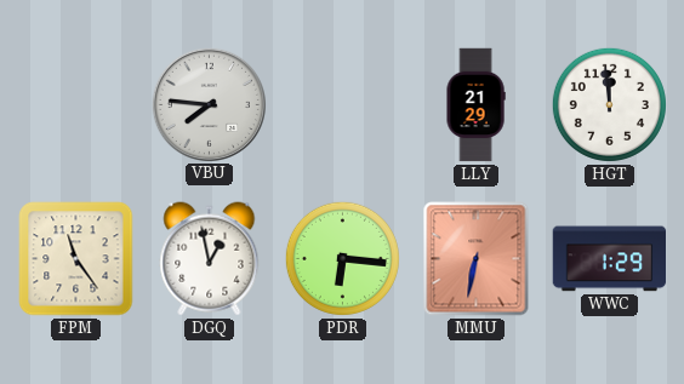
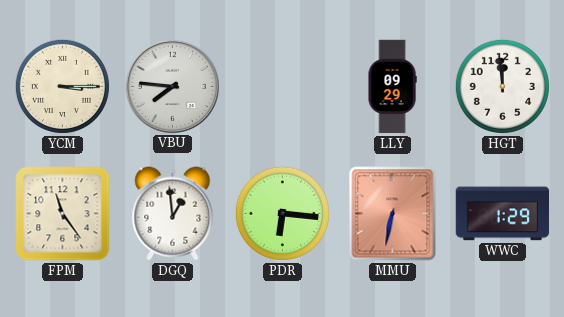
YCM: none -> 3:15 (62, 86)
LLY: 21:29 -> 09:29 (392, 87)
DGQ: 12:58 -> 12:59 (173, 214)
